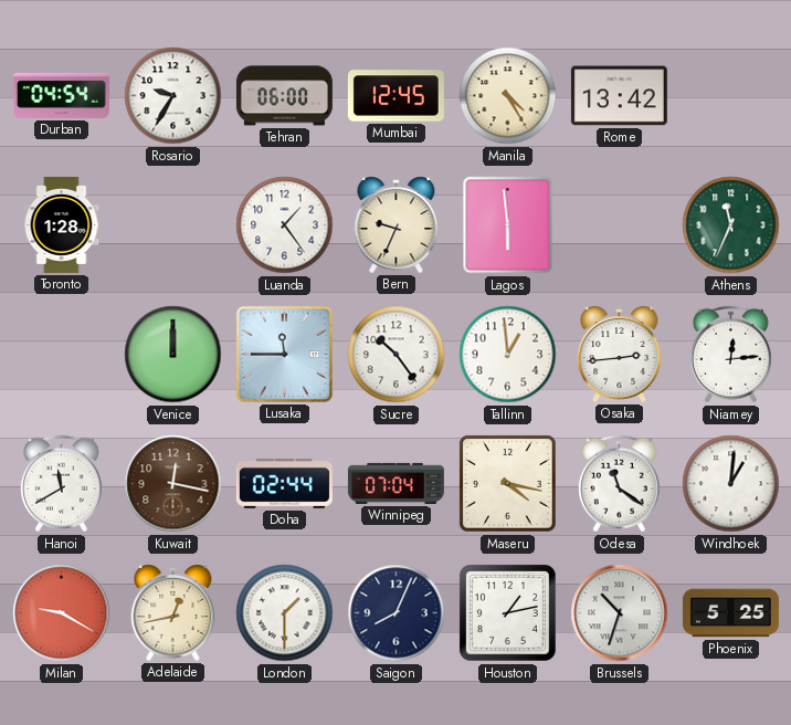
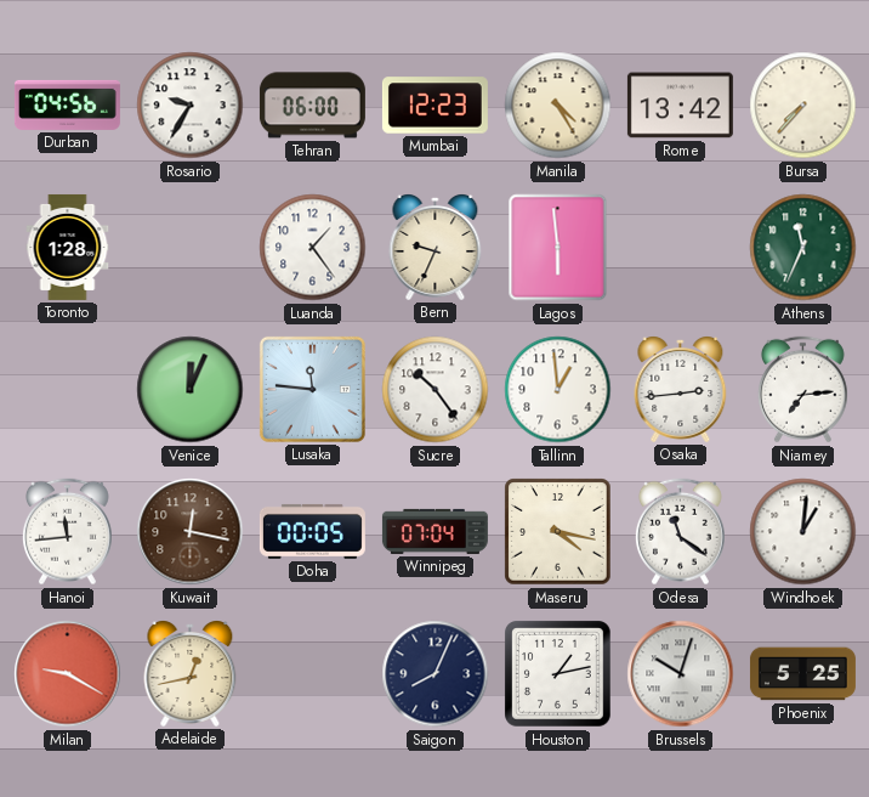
Durban: 04:54 -> 04:56 (67, 104)
Mumbai: 12:45 -> 12:23 (434, 106)
Bursa: none -> 7:37 (803, 106)
Venice: 12:00 -> 12:04 (191, 390)
Lusaka: 11:45 -> 11:46 (312, 389)
Niamey: 12:14 -> 7:14 (802, 390)
Hanoi: 11:40 -> 11:44 (67, 532)
Doha: 02:44 -> 00:05 (312, 531)
London: 1:30 -> none (285, 613)
Brussels: 10:33 -> 10:03 (681, 674)
